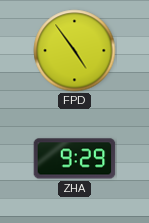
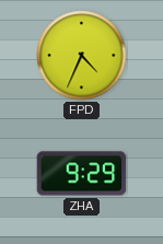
FPD: 4:54 -> 4:34 (82, 56)
